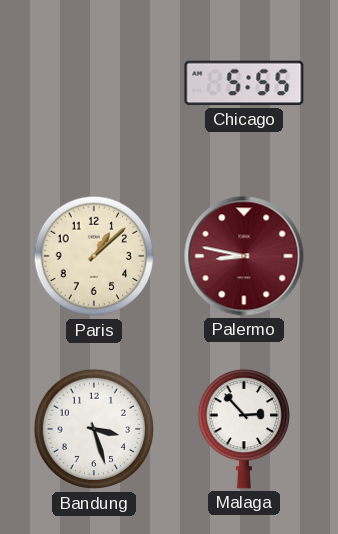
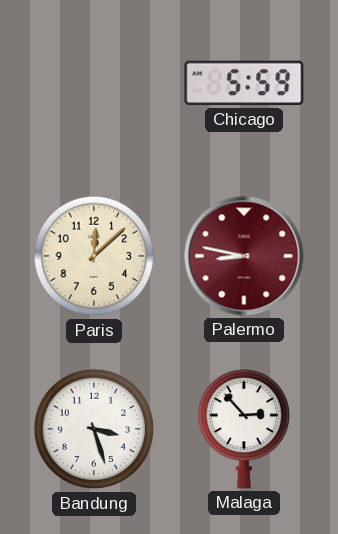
Chicago: 5:55 -> 5:59 (244, 83)
Paris: 1:08 -> 12:08 (94, 256)
